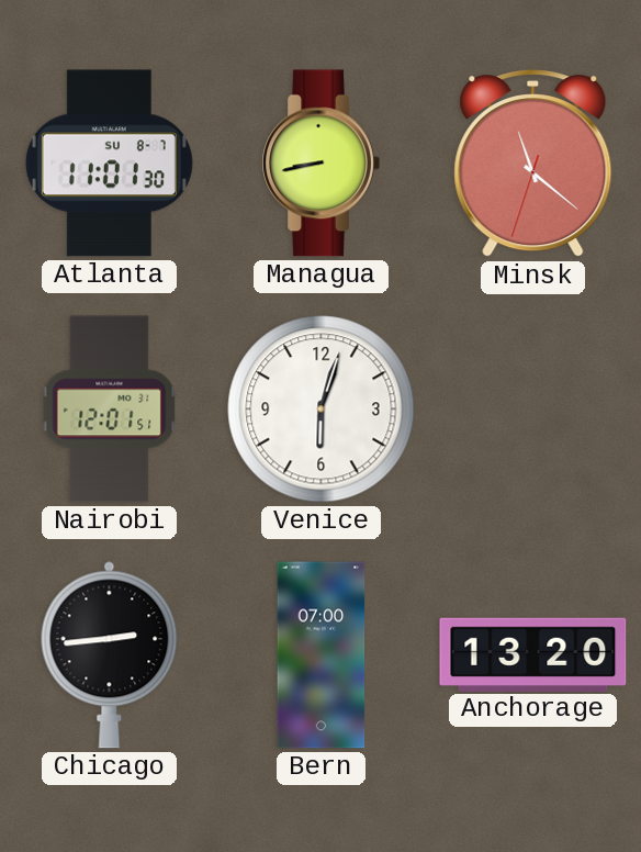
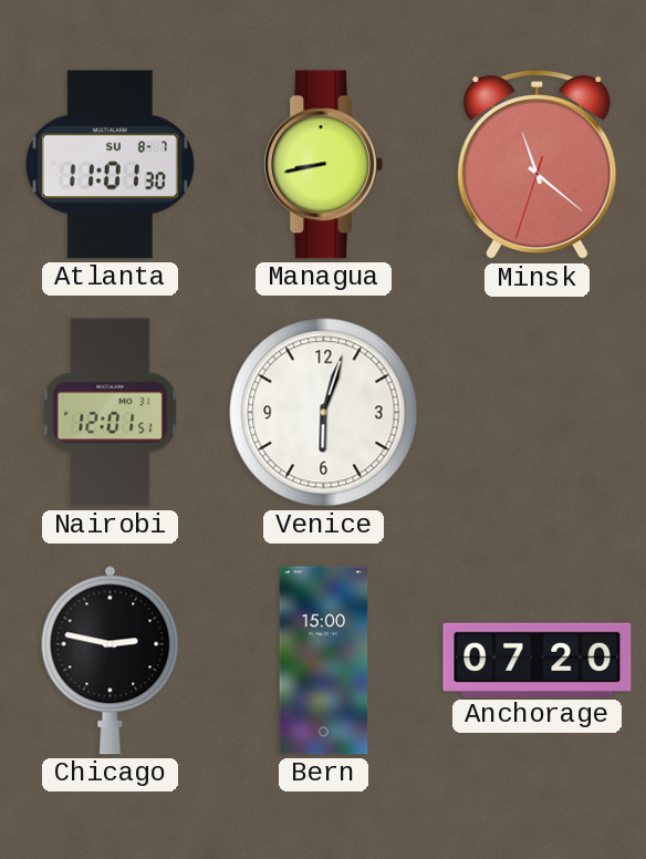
Chicago: 2:44 -> 2:47 (111, 661)
Bern: 07:00 -> 15:00 (324, 661)
Anchorage: 13:20 -> 07:20 (538, 660)
